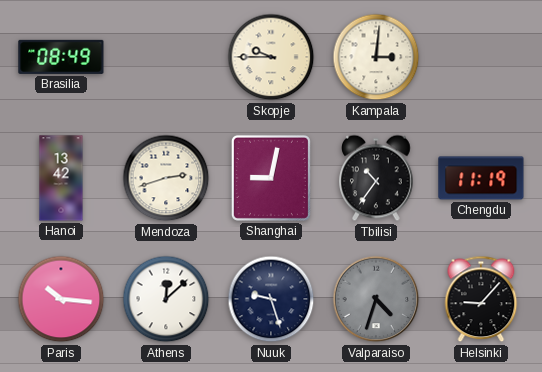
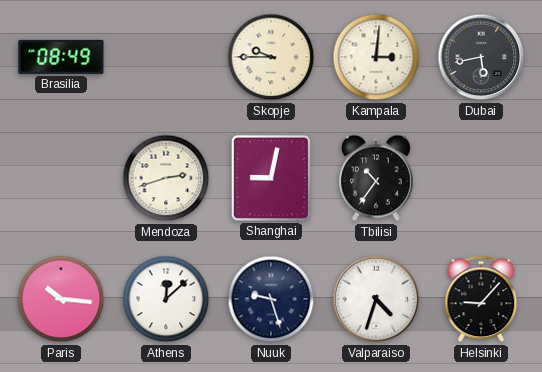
Dubai: none -> 5:43 (481, 57)
Hanoi: 13:42 -> none (61, 178)
Chengdu: 11:19 -> none (481, 178)
Valparaiso dial: grey -> white (376, 299)
